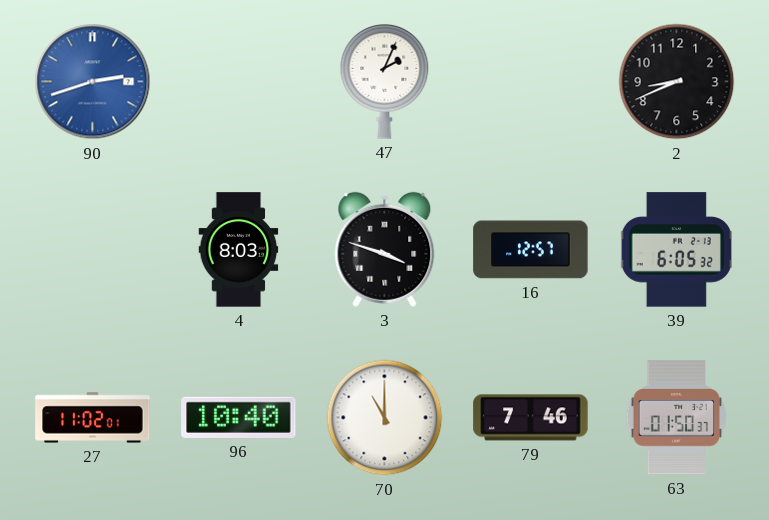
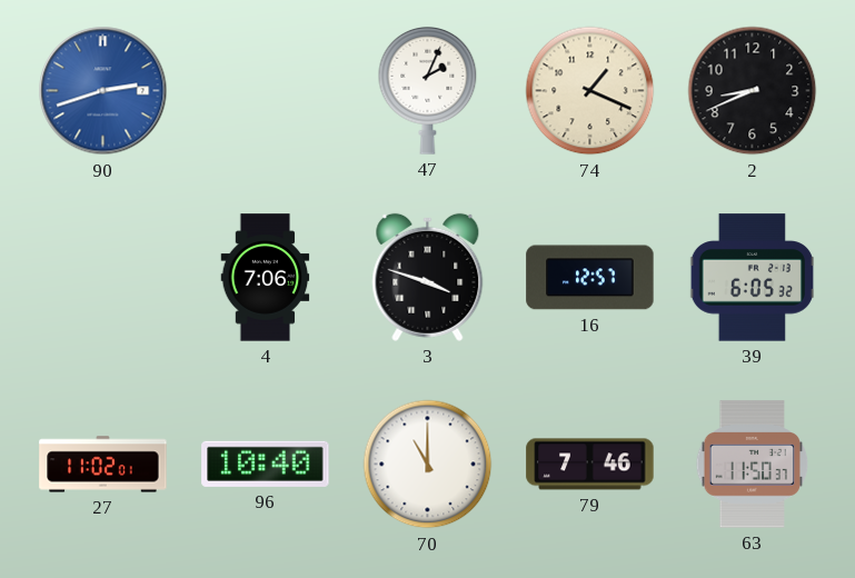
74: none -> 1:19 (590, 91)
4: 8:03 -> 7:06 (266, 278)
63: 01:50 -> 11:50 (753, 465)
